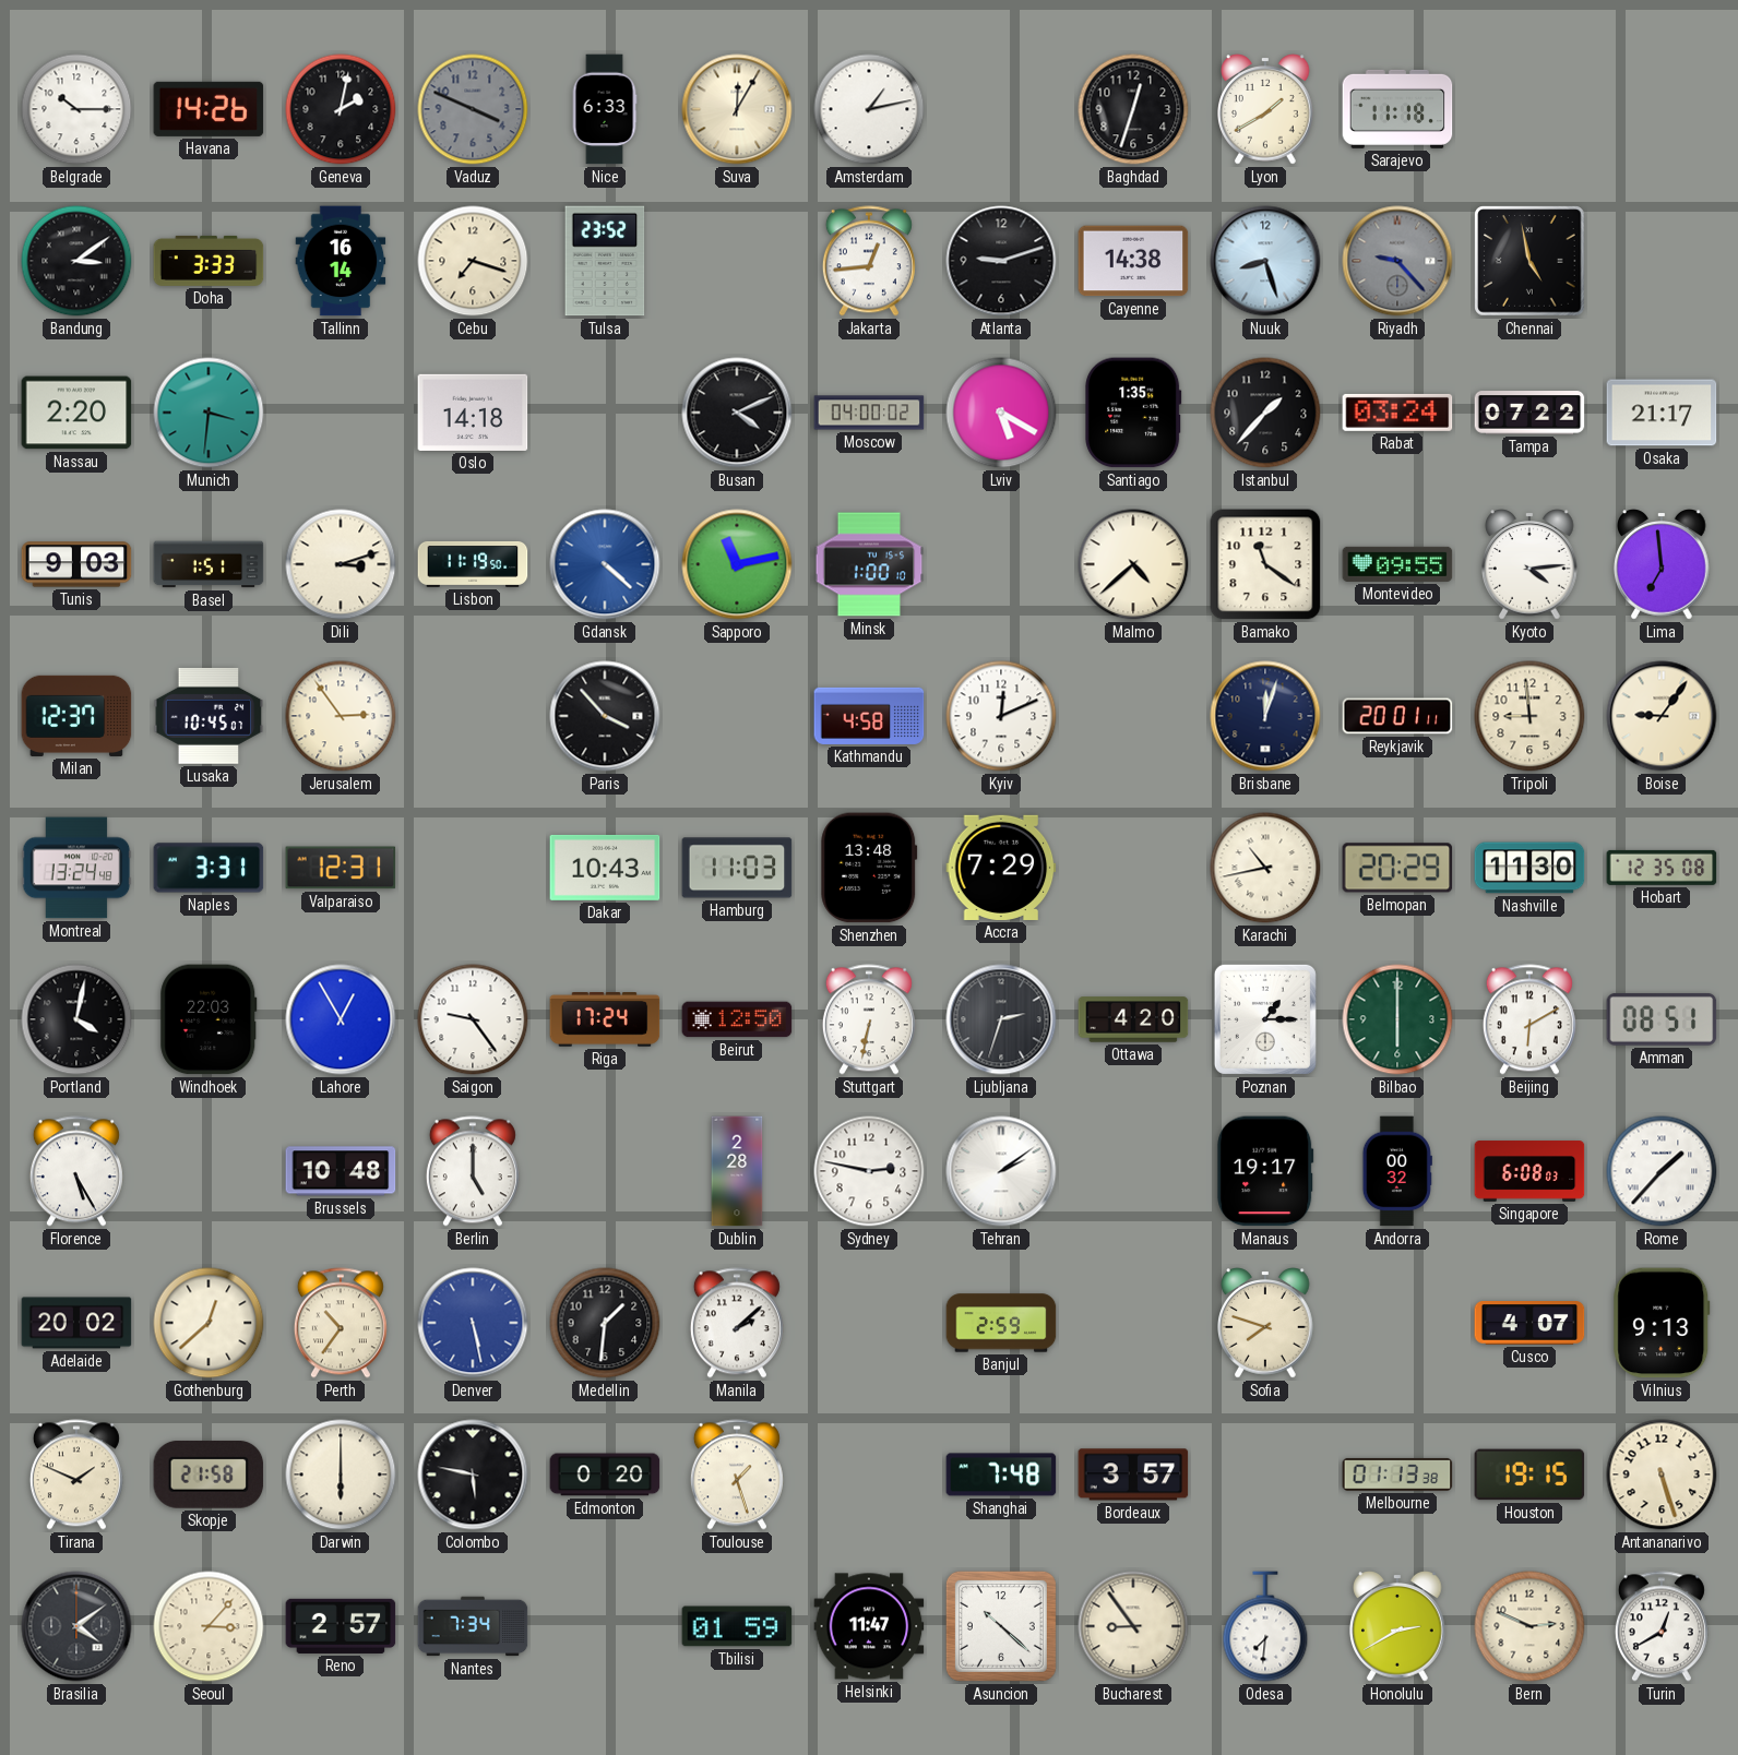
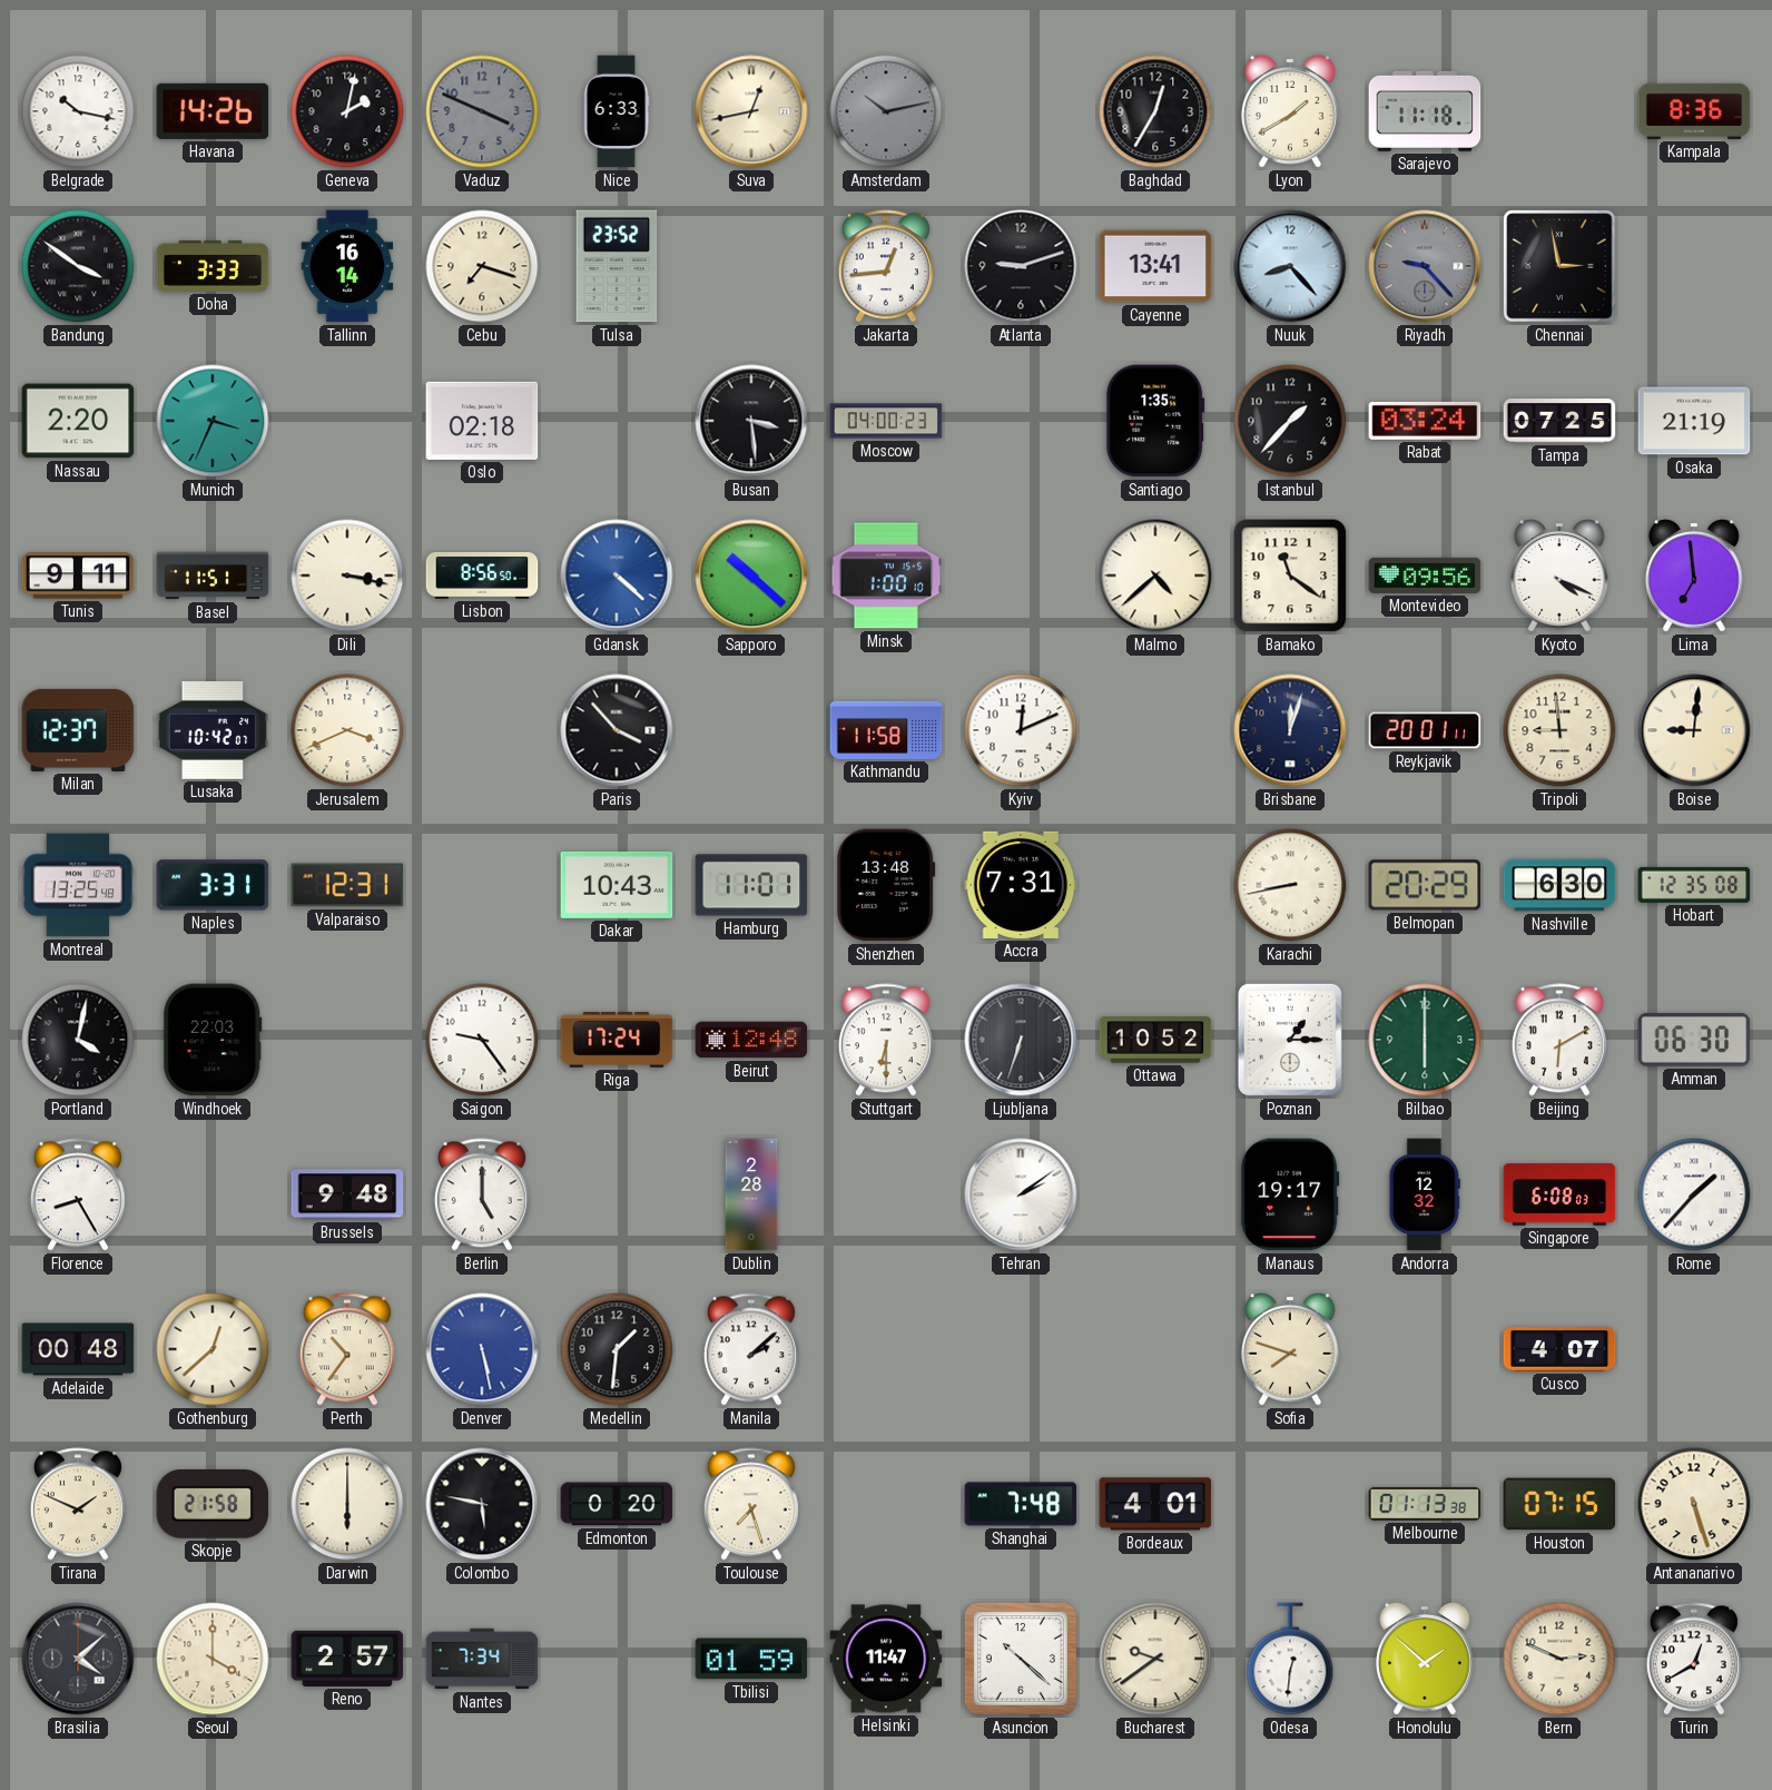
Belgrade: 10:15 -> 10:17 (78, 111)
Suva: 12:05 -> 12:43 (751, 111)
Amsterdam: 1:13 -> 10:13 (886, 111)
Amsterdam dial: white -> grey (886, 111)
Baghdad: 12:33 -> 12:35 (1155, 111)
Kampala: none -> 8:36 (1694, 111)
Bandung: 3:09 -> 3:51 (78, 266)
Cayenne: 14:38 -> 13:41 (1155, 266)
Nuuk: 8:27 -> 8:23 (1290, 266)
Chennai: 4:58 -> 2:58 (1559, 266)
Munich: 3:31 -> 3:34 (213, 421)
Oslo: 14:18 -> 02:18 (482, 421)
Busan: 4:11 -> 3:29 (751, 421)
Moscow: 04:00:02 -> 04:00:23 (886, 421)
Lviv: 5:20 -> none (1001, 413)
Tampa: 07:22 -> 07:25 (1559, 421)
Osaka: 21:17 -> 21:19 (1694, 421)
Tunis: 9:03 -> 9:11 (78, 576)
Basel: 1:51 -> 11:51 (213, 576)
Dili: 3:12 -> 3:17 (347, 576)
Lisbon: 11:19 -> 8:56 (482, 576)
Sapporo: 11:13 -> 10:22 (751, 576)
Montevideo: 09:55 -> 09:56 (1425, 576)
Kyoto: 4:14 -> 4:19 (1559, 576)
Lusaka: 10:45 -> 10:42 (213, 730)
Jerusalem: 2:54 -> 3:41 (347, 730)
Kathmandu: 4:58 -> 11:58 (886, 730)
Boise: 9:06 -> 9:01 (1694, 730)
Montreal: 13:24 -> 13:25 (78, 885)
Hamburg: 11:03 -> 11:01 (751, 885)
Accra: 7:29 -> 7:31 (1021, 885)
Karachi: 10:43 -> 8:43 (1290, 885)
Nashville: 11:30 -> 6:30 (1559, 885)
Lahore: 12:55 -> none (341, 1019)
Beirut: 12:50 -> 12:48 (751, 1040)
Stuttgart: 6:32 -> 6:30 (886, 1040)
Ljubljana: 2:33 -> 6:33 (1021, 1040)
Ottawa: 4:20 -> 10:52 (1155, 1040)
Amman: 08:51 -> 06:30 (1694, 1040)
Florence: 5:25 -> 8:25 (78, 1194)
Brussels: 10:48 -> 9:48 (347, 1194)
Sydney: 2:47 -> none (869, 1171)
Andorra: 00:32 -> 12:32 (1425, 1194)
Adelaide: 20:02 -> 00:48 (78, 1349)
Banjul: 2:59 -> none (1001, 1323)
Vilnius: 9:13 -> none (1662, 1323)
Toulouse: 1:27 -> 7:27 (751, 1504)
Bordeaux: 3:57 -> 4:01 (1155, 1504)
Houston: 19:15 -> 07:15 (1559, 1504)
Brasilia: 4:09 -> 4:08 (78, 1659)
Seoul: 3:07 -> 4:00 (213, 1659)
Bucharest: 8:54 -> 9:39 (1155, 1659)
Odesa: 7:31 -> 12:31 (1290, 1659)
Honolulu: 2:40 -> 1:52 (1425, 1659)
